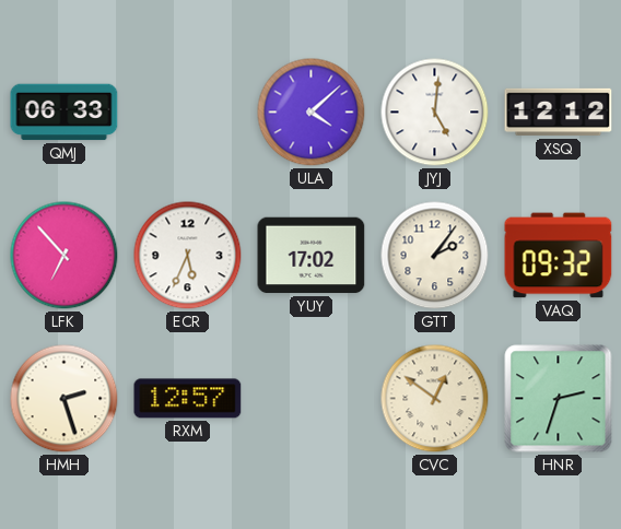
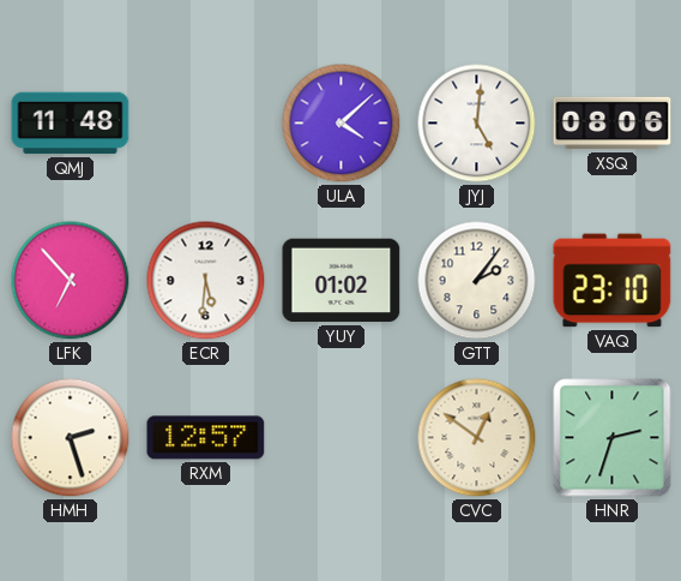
QMJ: 06:33 -> 11:48 (71, 124)
XSQ: 12:12 -> 08:06 (613, 124)
ECR: 5:34 -> 5:31 (206, 281)
YUY: 17:02 -> 01:02 (342, 281)
VAQ: 09:32 -> 23:10 (613, 281)
